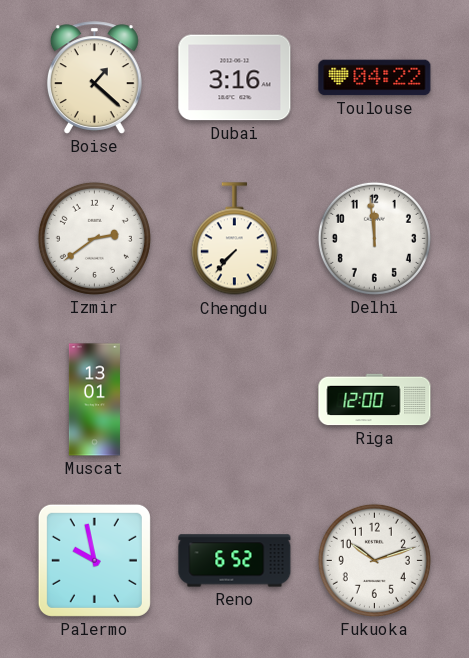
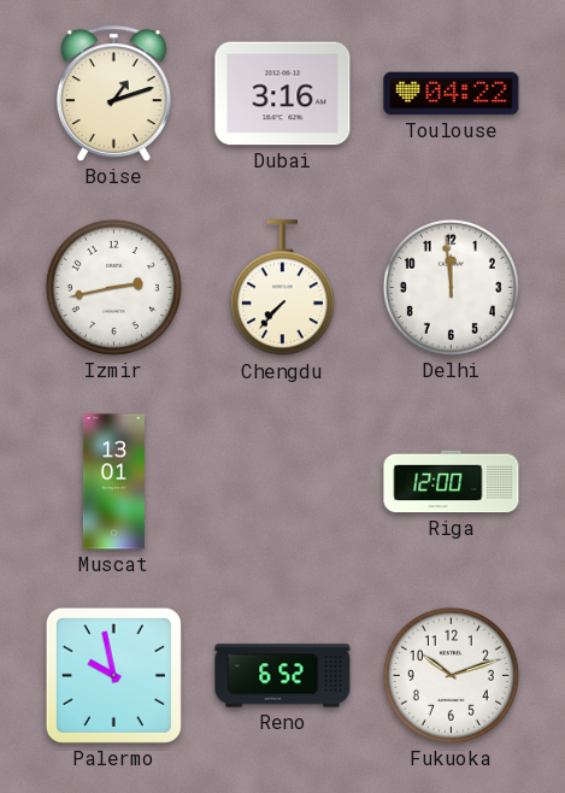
Boise: 1:22 -> 1:12 (113, 94)
Izmir: 2:39 -> 2:43 (113, 287)
